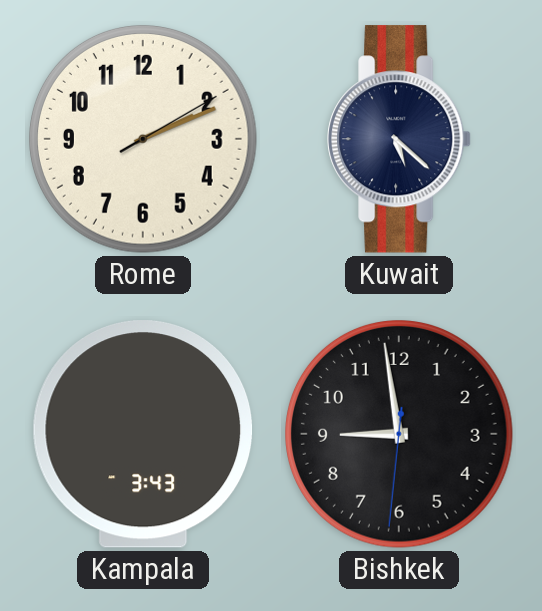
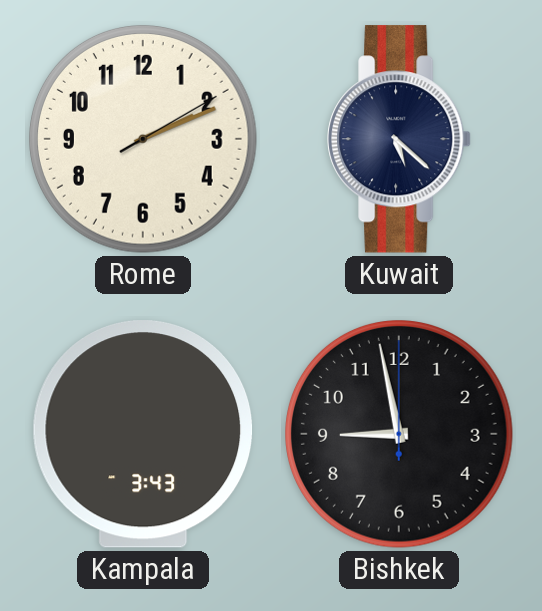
Bishkek: 8:58:31 -> 8:58:00 (400, 435)
